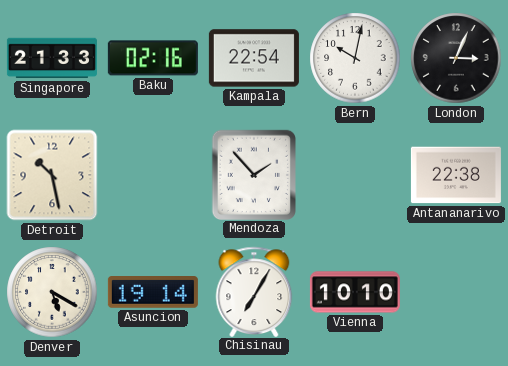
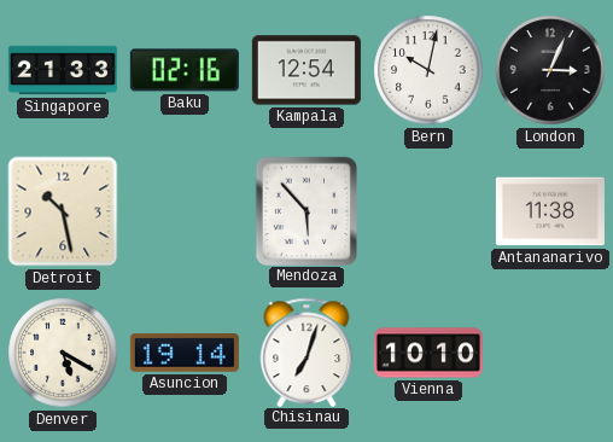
Kampala: 22:54 -> 12:54 (306, 70)
Mendoza: 1:53 -> 5:53 (305, 210)
Antananarivo: 22:38 -> 11:38 (550, 211)
Chisinau: 7:05 -> 7:03 (306, 351)
